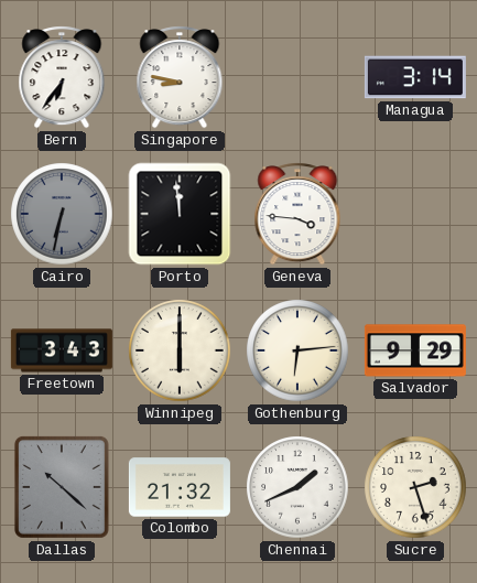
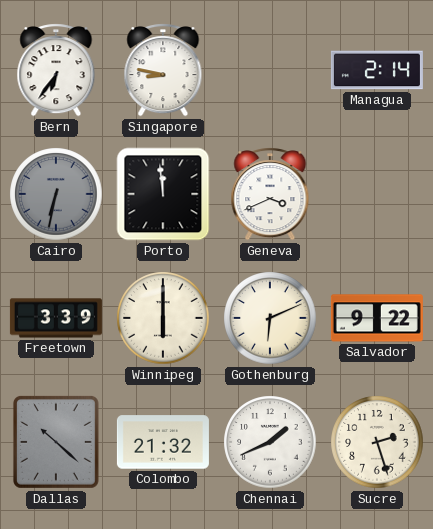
Managua: 3:14 -> 2:14 (377, 70)
Geneva: 3:46 -> 3:41 (270, 194)
Freetown: 3:43 -> 3:39 (56, 318)
Gothenburg: 6:14 -> 6:11 (270, 318)
Salvador: 9:29 -> 9:22 (377, 318)
